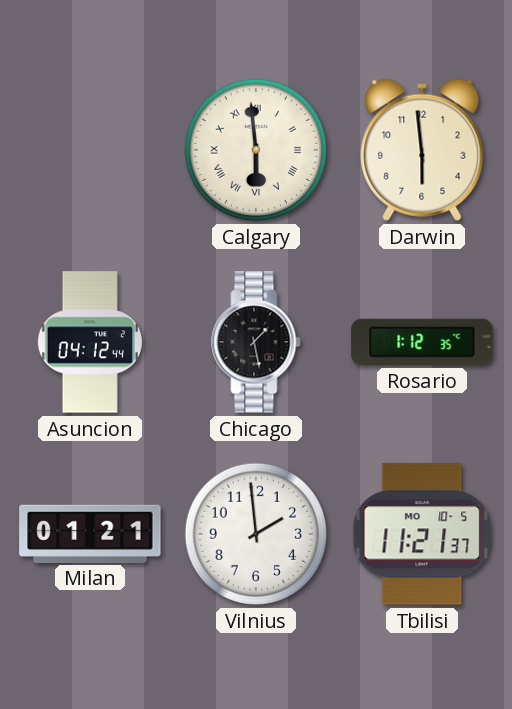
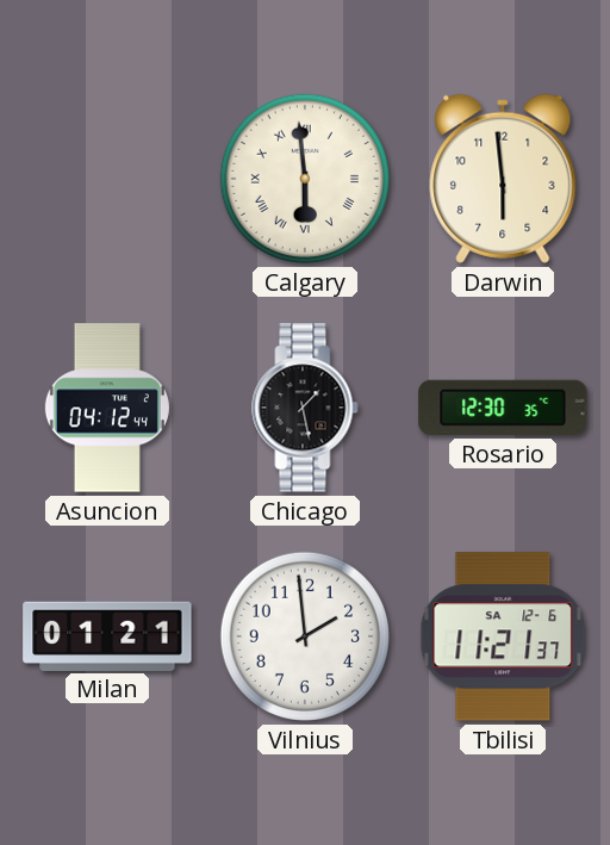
Rosario: 1:12 -> 12:30 (503, 408)
Tbilisi date: MO 10-5 -> SA 12-6 (503, 636)
